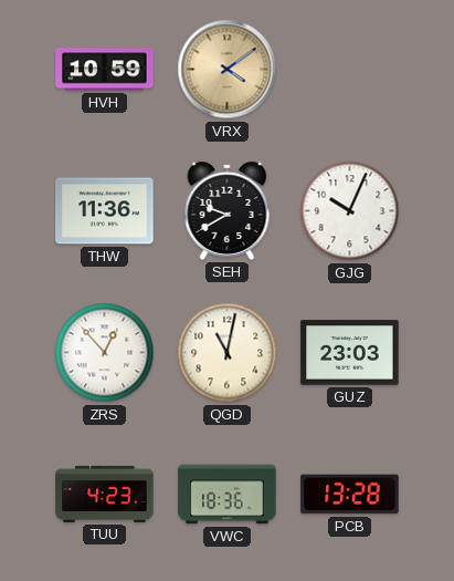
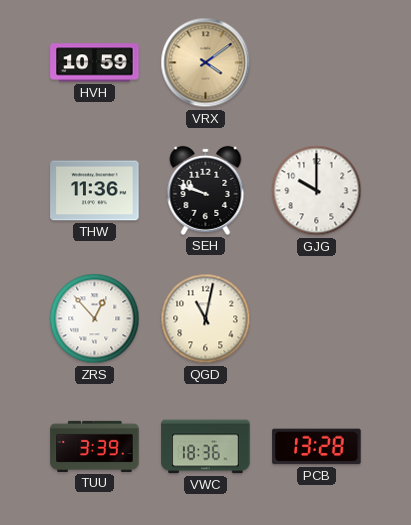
SEH: 9:40 -> 9:48 (206, 190)
GJG: 10:04 -> 10:00 (317, 191)
GUZ: 23:03 -> none (350, 353)
TUU: 4:23 -> 3:39 (95, 446)
